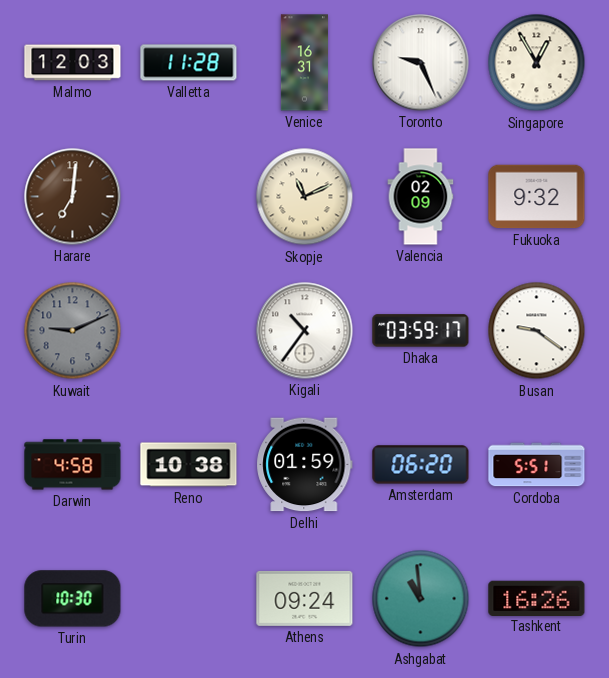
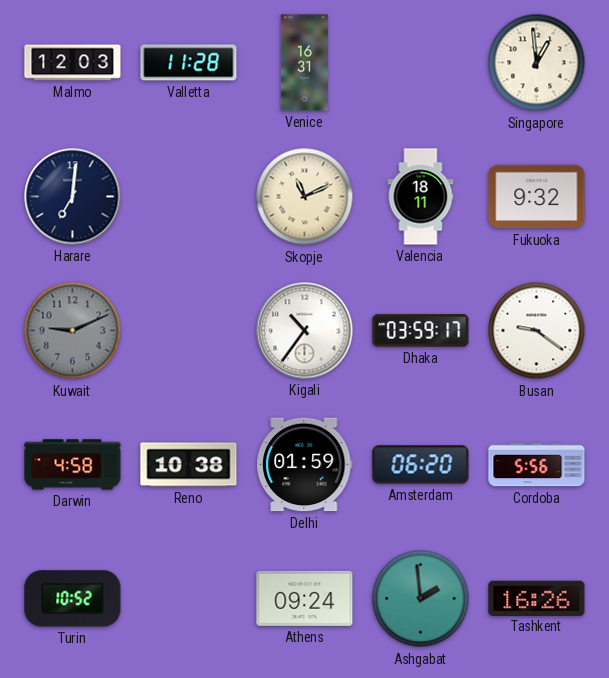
Toronto: 9:26 -> none (421, 63)
Singapore: 12:55 -> 12:59 (537, 63)
Harare dial: brown -> navy (73, 197)
Valencia: 02:09 -> 18:11 (421, 197)
Cordoba: 5:51 -> 5:56 (537, 465)
Turin: 10:30 -> 10:52 (73, 599)
Ashgabat: 10:59 -> 1:59 (421, 599)
